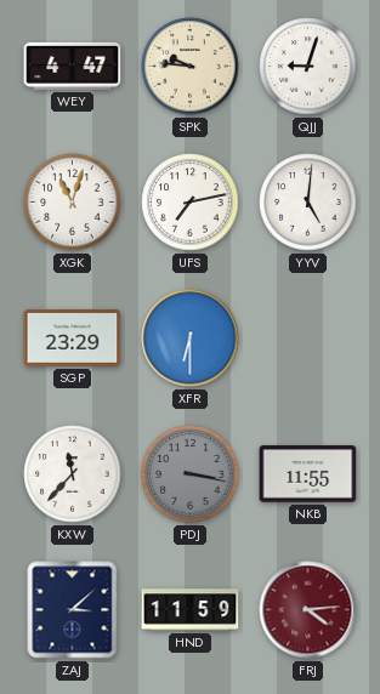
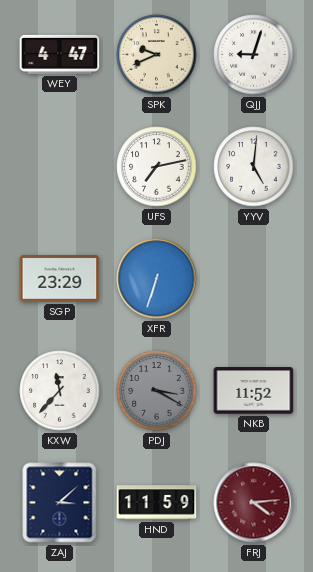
SPK: 9:46 -> 9:41 (157, 55)
XGK: 11:03 -> none (73, 203)
XFR: 6:30 -> 6:33 (157, 279)
PDJ: 3:17 -> 3:20 (157, 391)
NKB: 11:55 -> 11:52 (254, 391)
